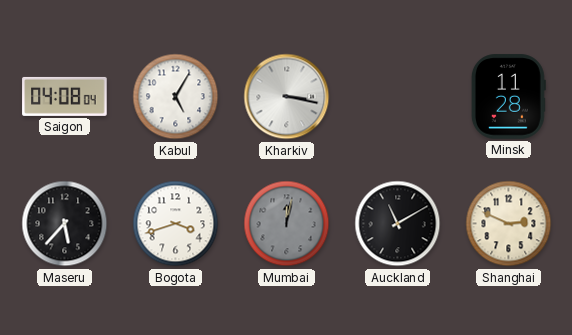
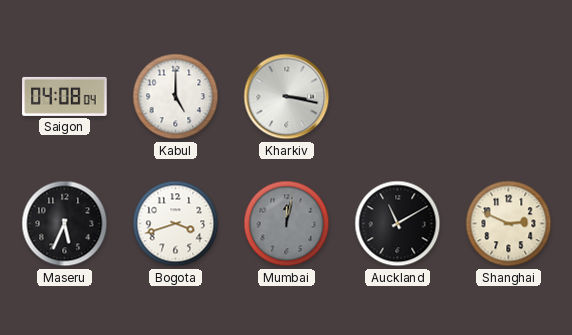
Kabul: 5:05 -> 5:00 (176, 97)
Minsk: 11:28 -> none (508, 97)
Maseru: 5:37 -> 5:34 (65, 224)
